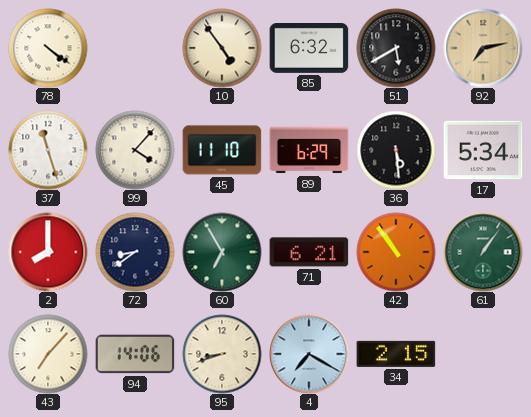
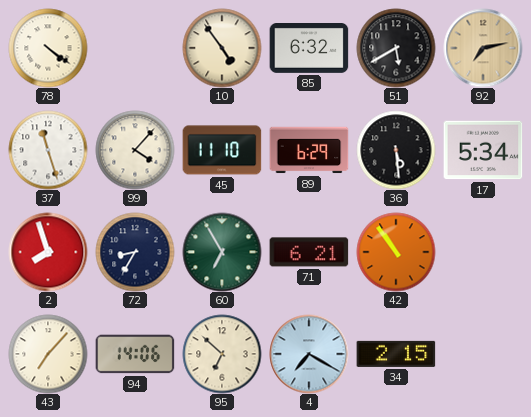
2: 8:00 -> 7:57 (48, 252)
72: 8:39 -> 8:35 (135, 252)
61: 1:06 -> none (483, 252)
95: 8:42 -> 6:52 (222, 354)
